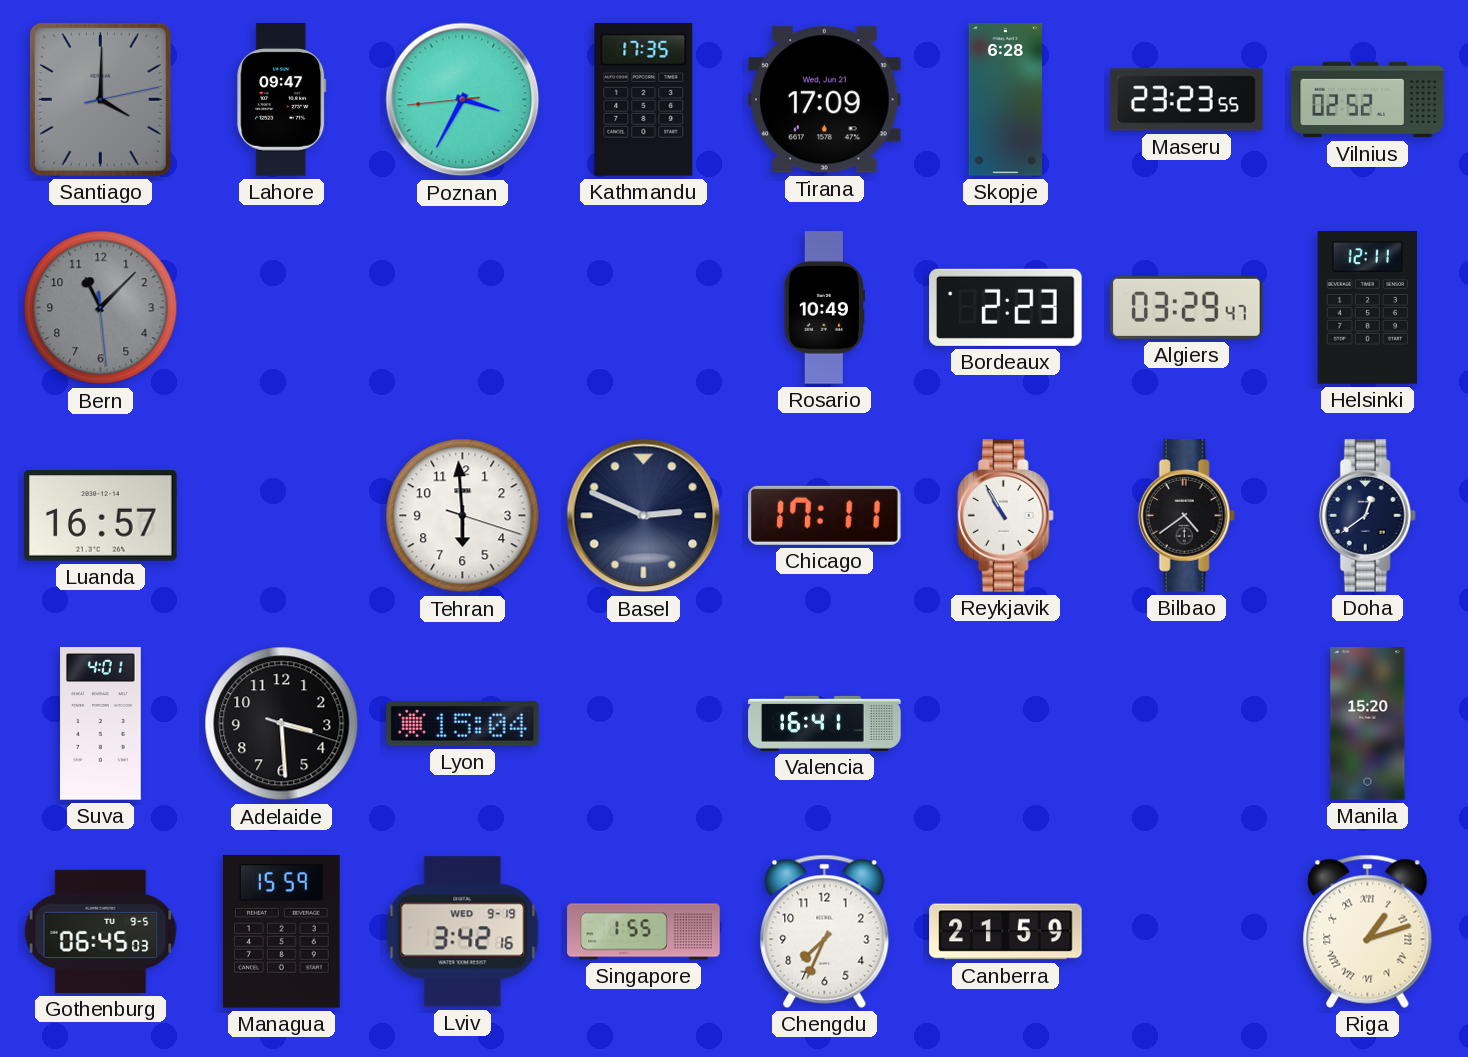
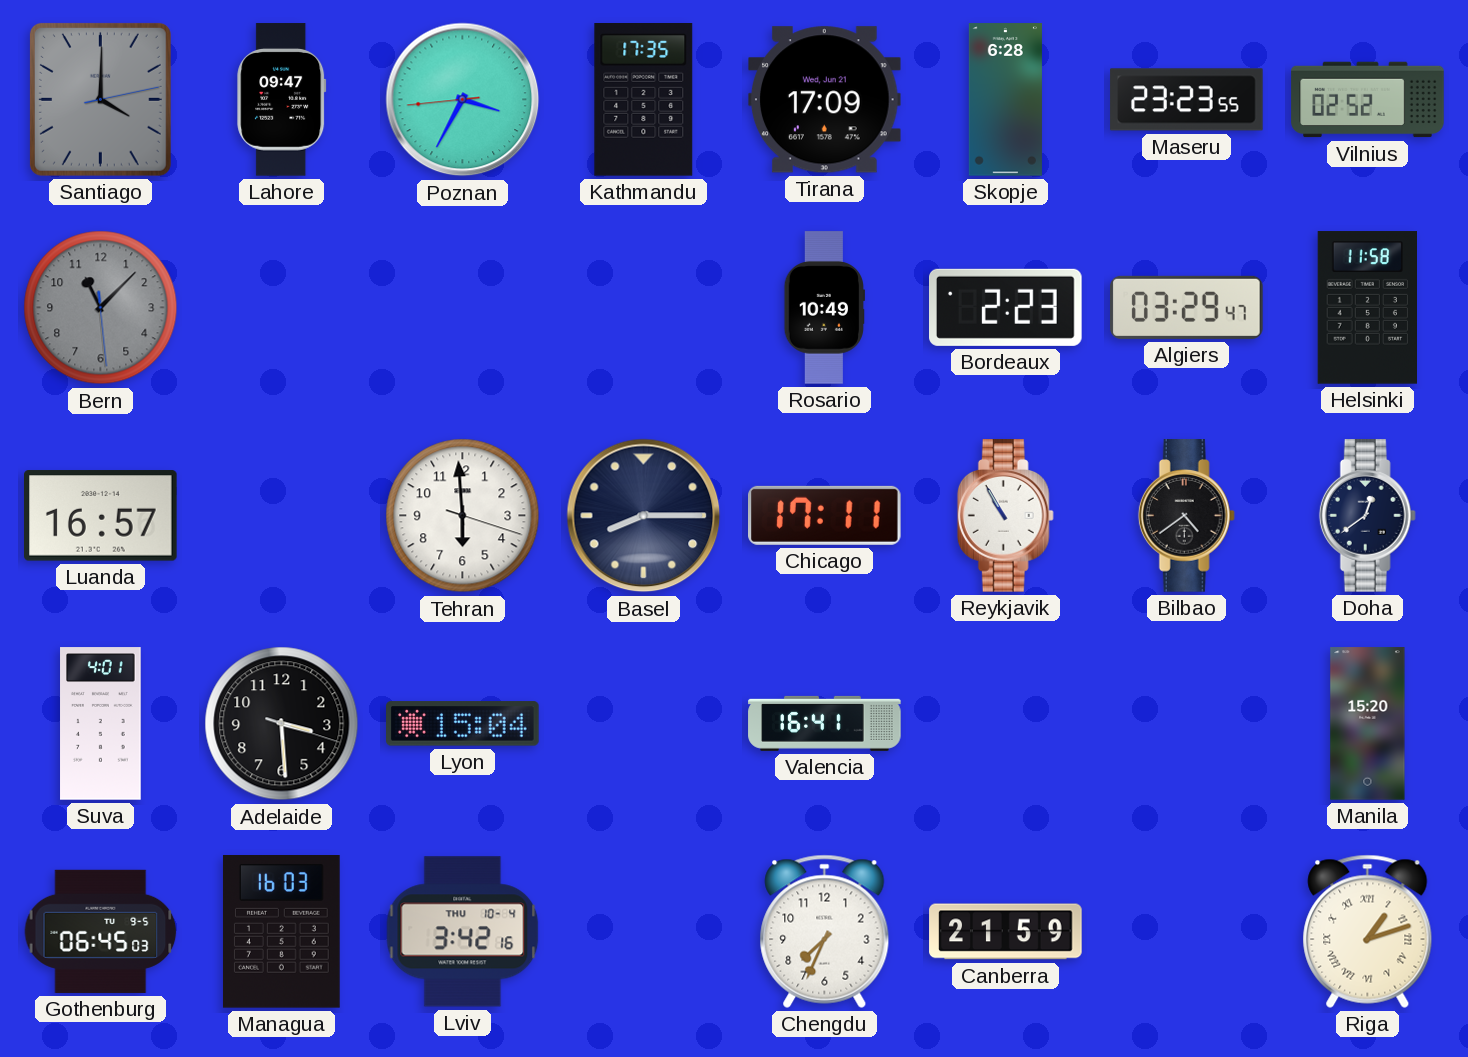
Helsinki: 12:11 -> 11:58 (1367, 308)
Basel: 2:49 -> 8:15 (644, 516)
Managua: 15:59 -> 16:03 (281, 932)
Lviv date: WED 9-19 -> THU 10-4 (463, 932)
Singapore: 1:55 -> none (644, 932)
